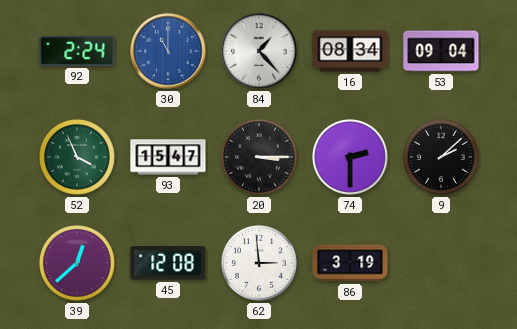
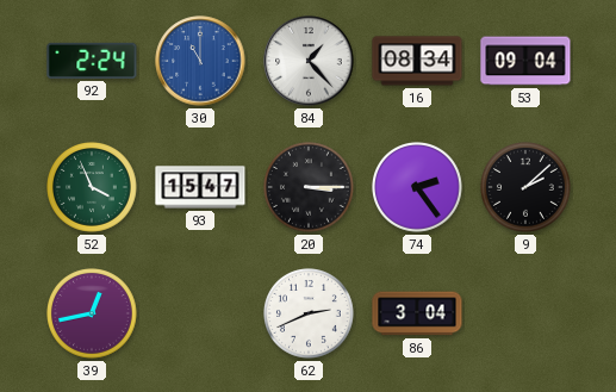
74: 2:30 -> 2:24 (418, 188)
39: 12:38 -> 12:43 (93, 315)
45: 12:08 -> none (168, 263)
62: 2:59 -> 2:41 (310, 315)
86: 3:19 -> 3:04 (417, 313)
